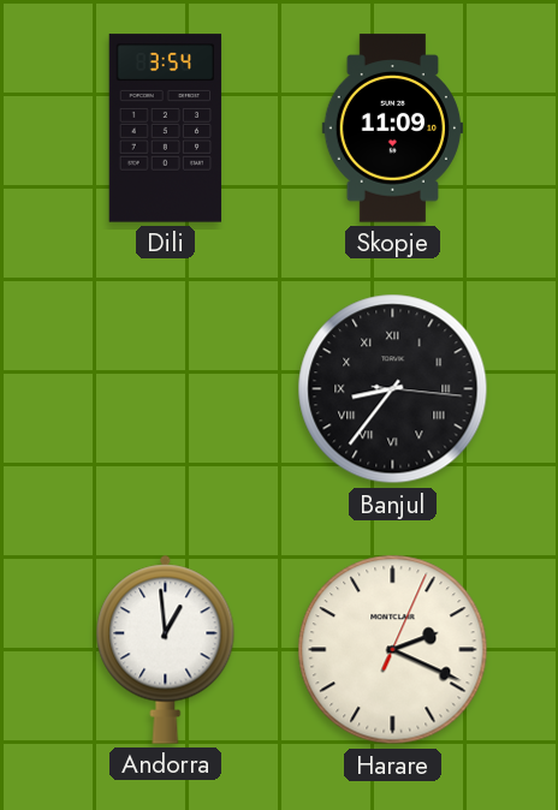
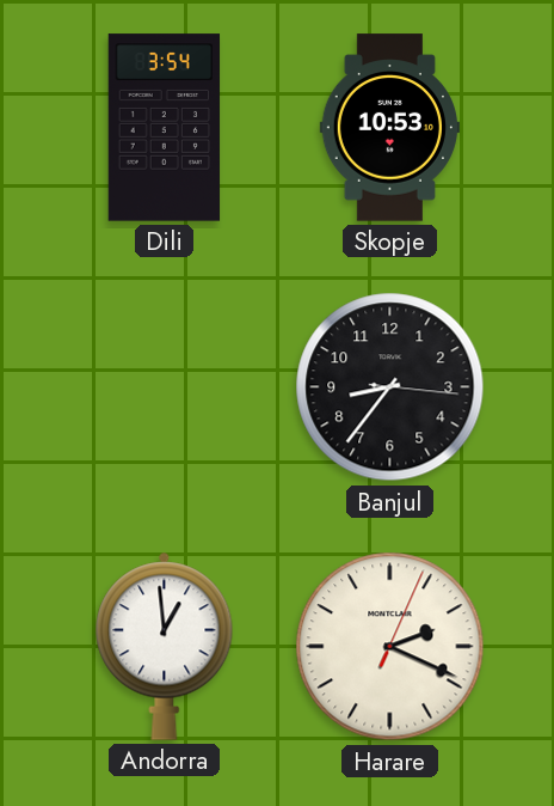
Skopje: 11:09 -> 10:53 (389, 128)
Banjul numerals: Roman -> Arabic (390, 387)
